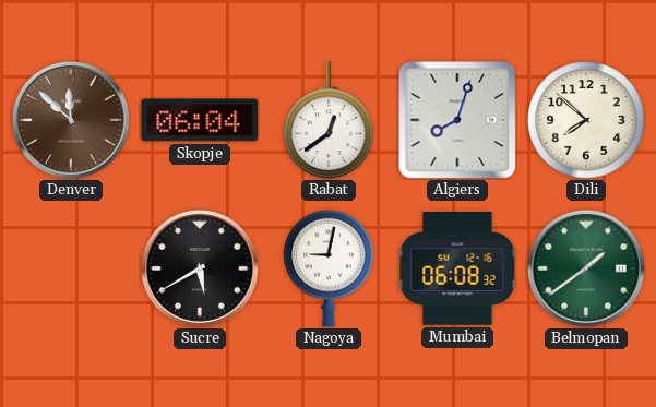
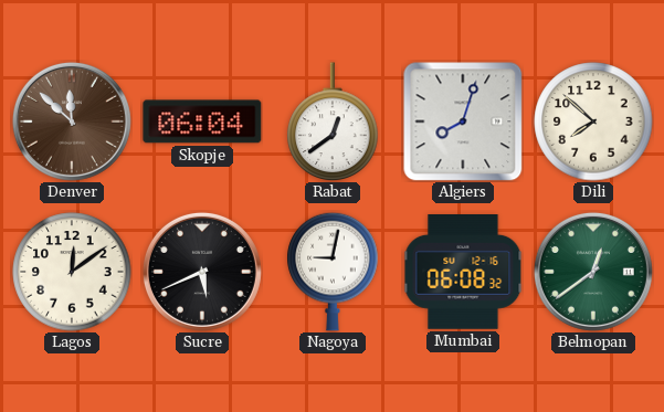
Lagos: none -> 12:09 (72, 272)
Sucre: 5:40 -> 5:41 (202, 272)
Belmopan: 1:39 -> 12:39 (593, 272)
